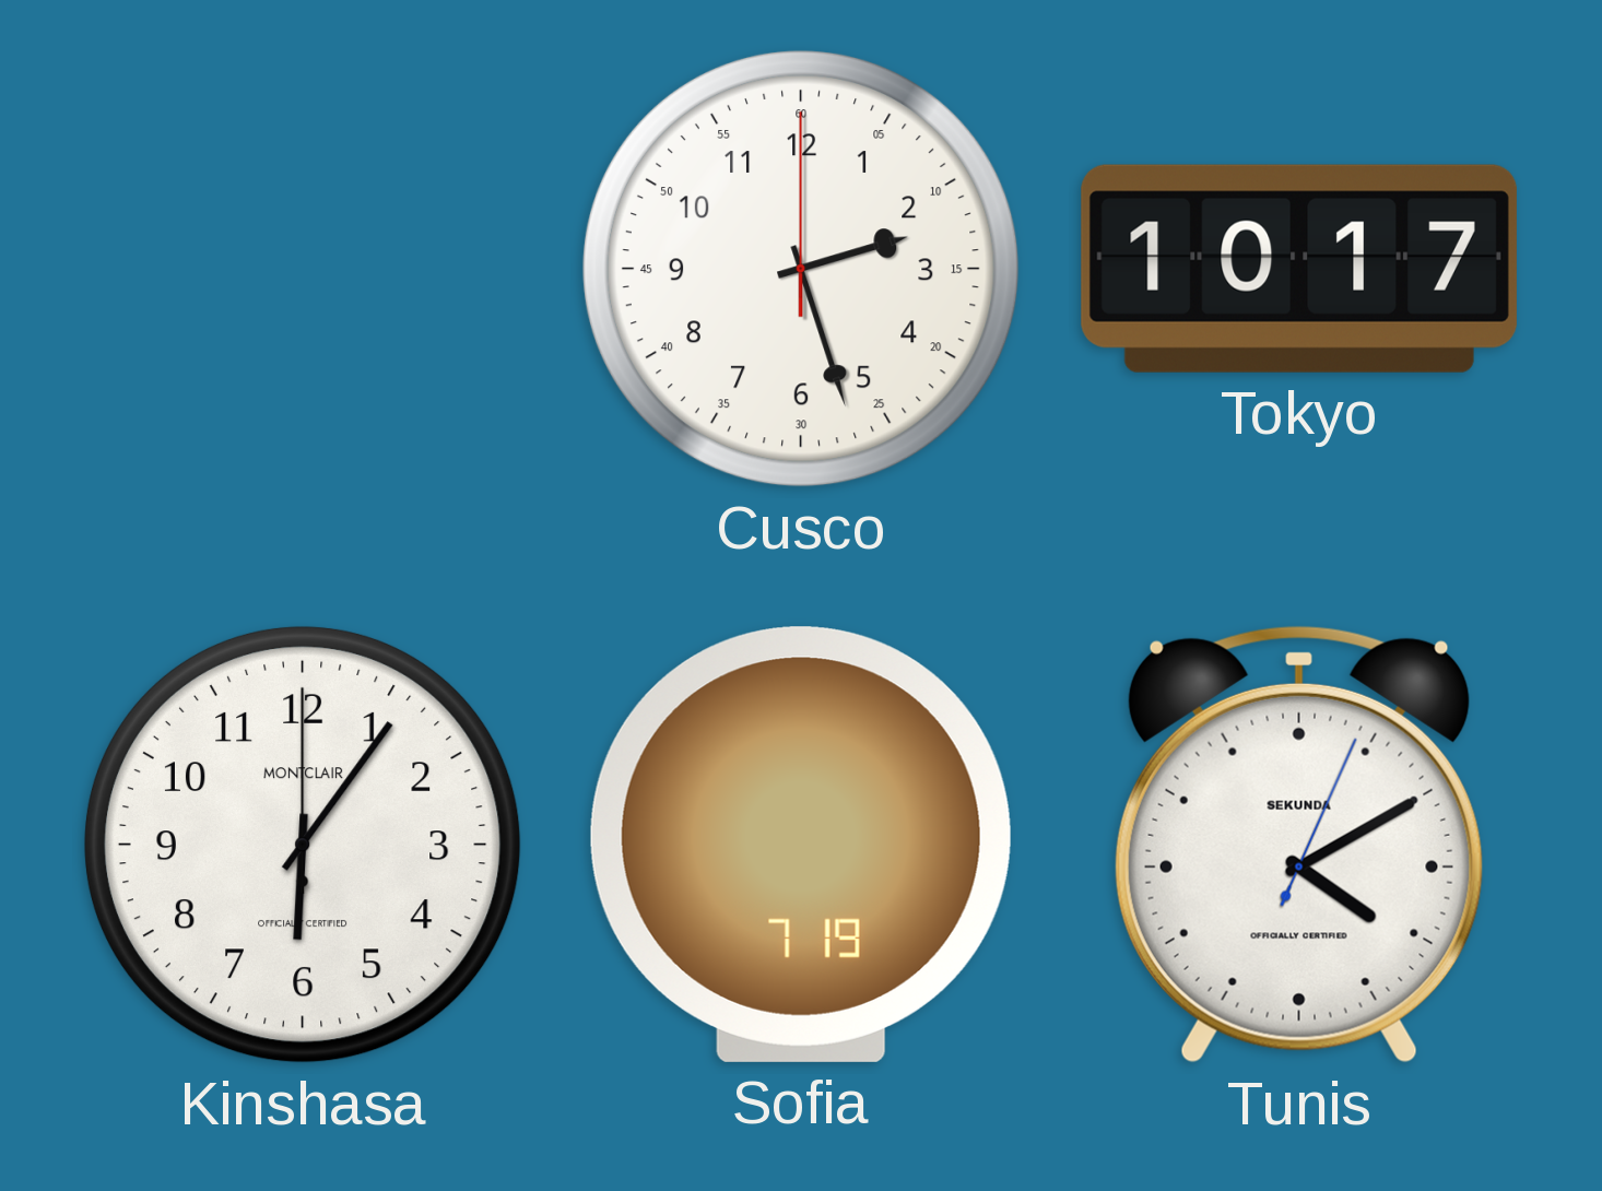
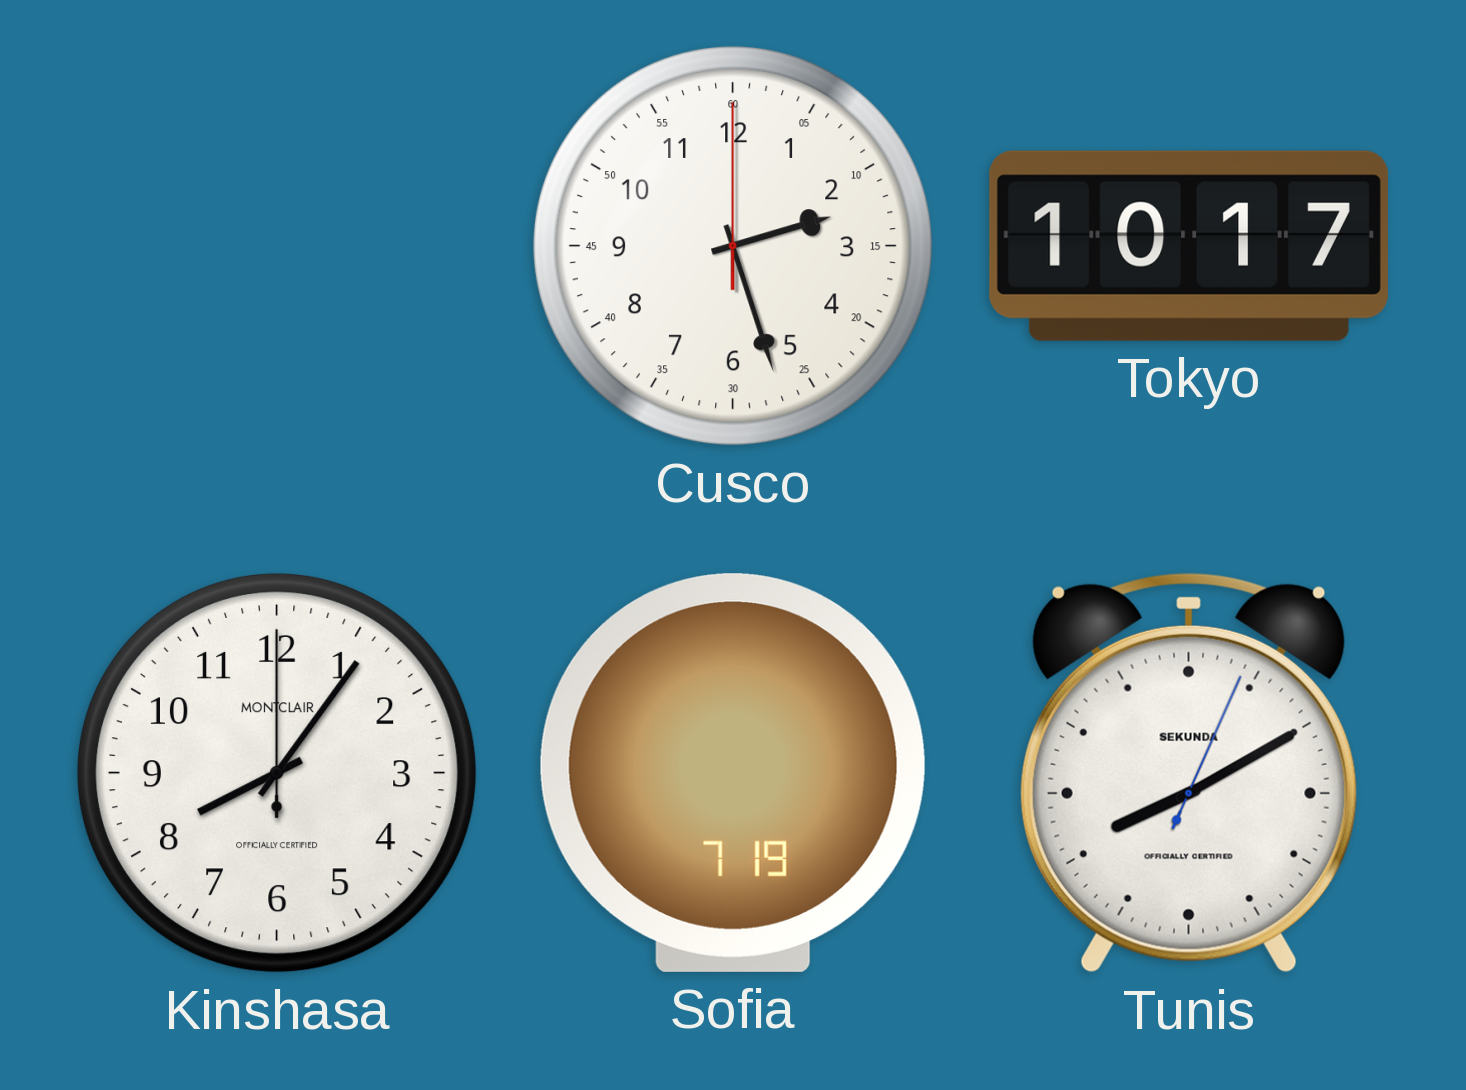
Kinshasa: 6:06 -> 8:06 (277, 773)
Tunis: 4:10 -> 8:10 (1189, 773)
